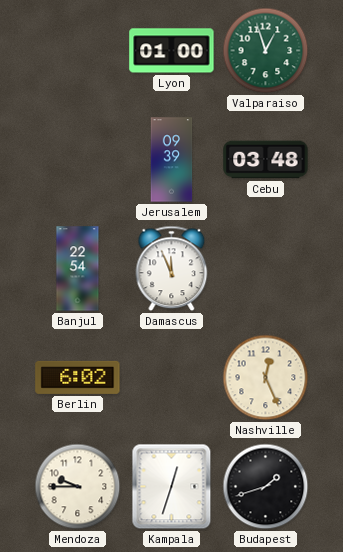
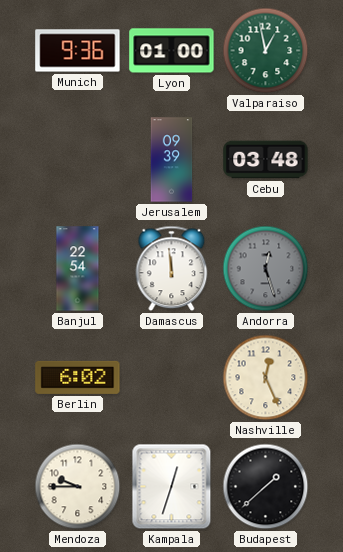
Munich: none -> 9:36 (78, 51)
Valparaiso: 12:57 -> 12:58 (266, 51)
Damascus: 11:56 -> 11:59 (172, 269)
Andorra: none -> 12:27 (266, 269)
Budapest: 1:42 -> 1:38 (266, 487)
